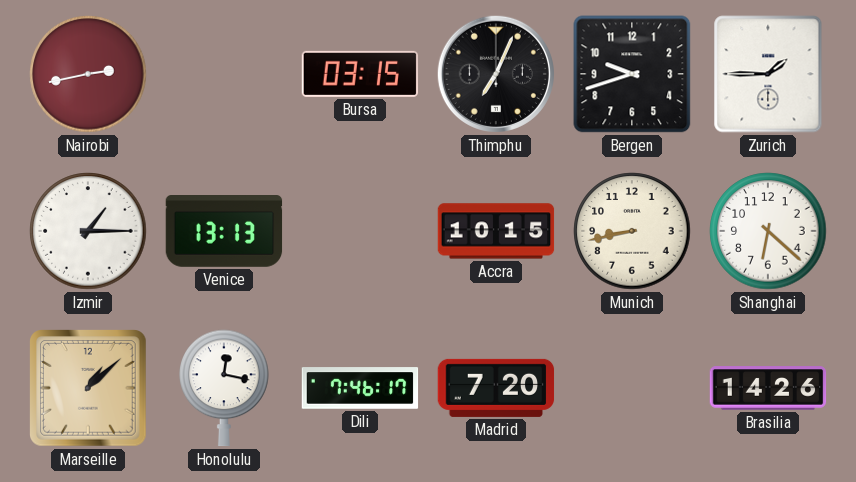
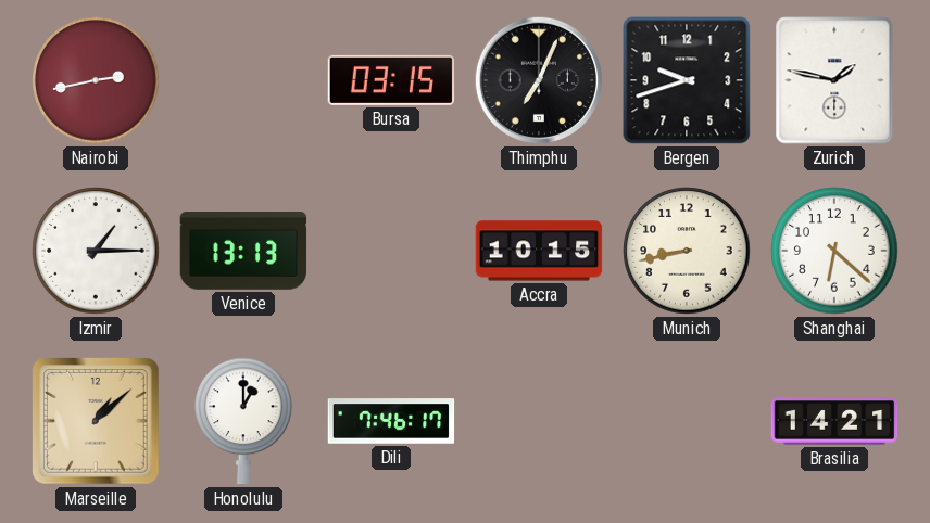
Zurich: 1:45 -> 1:47 (834, 80)
Honolulu: 12:17 -> 1:00 (243, 421)
Madrid: 7:20 -> none (496, 388)
Brasilia: 14:26 -> 14:21 (834, 421)
